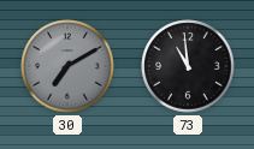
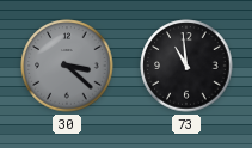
30: 7:10 -> 3:22 (67, 66)
